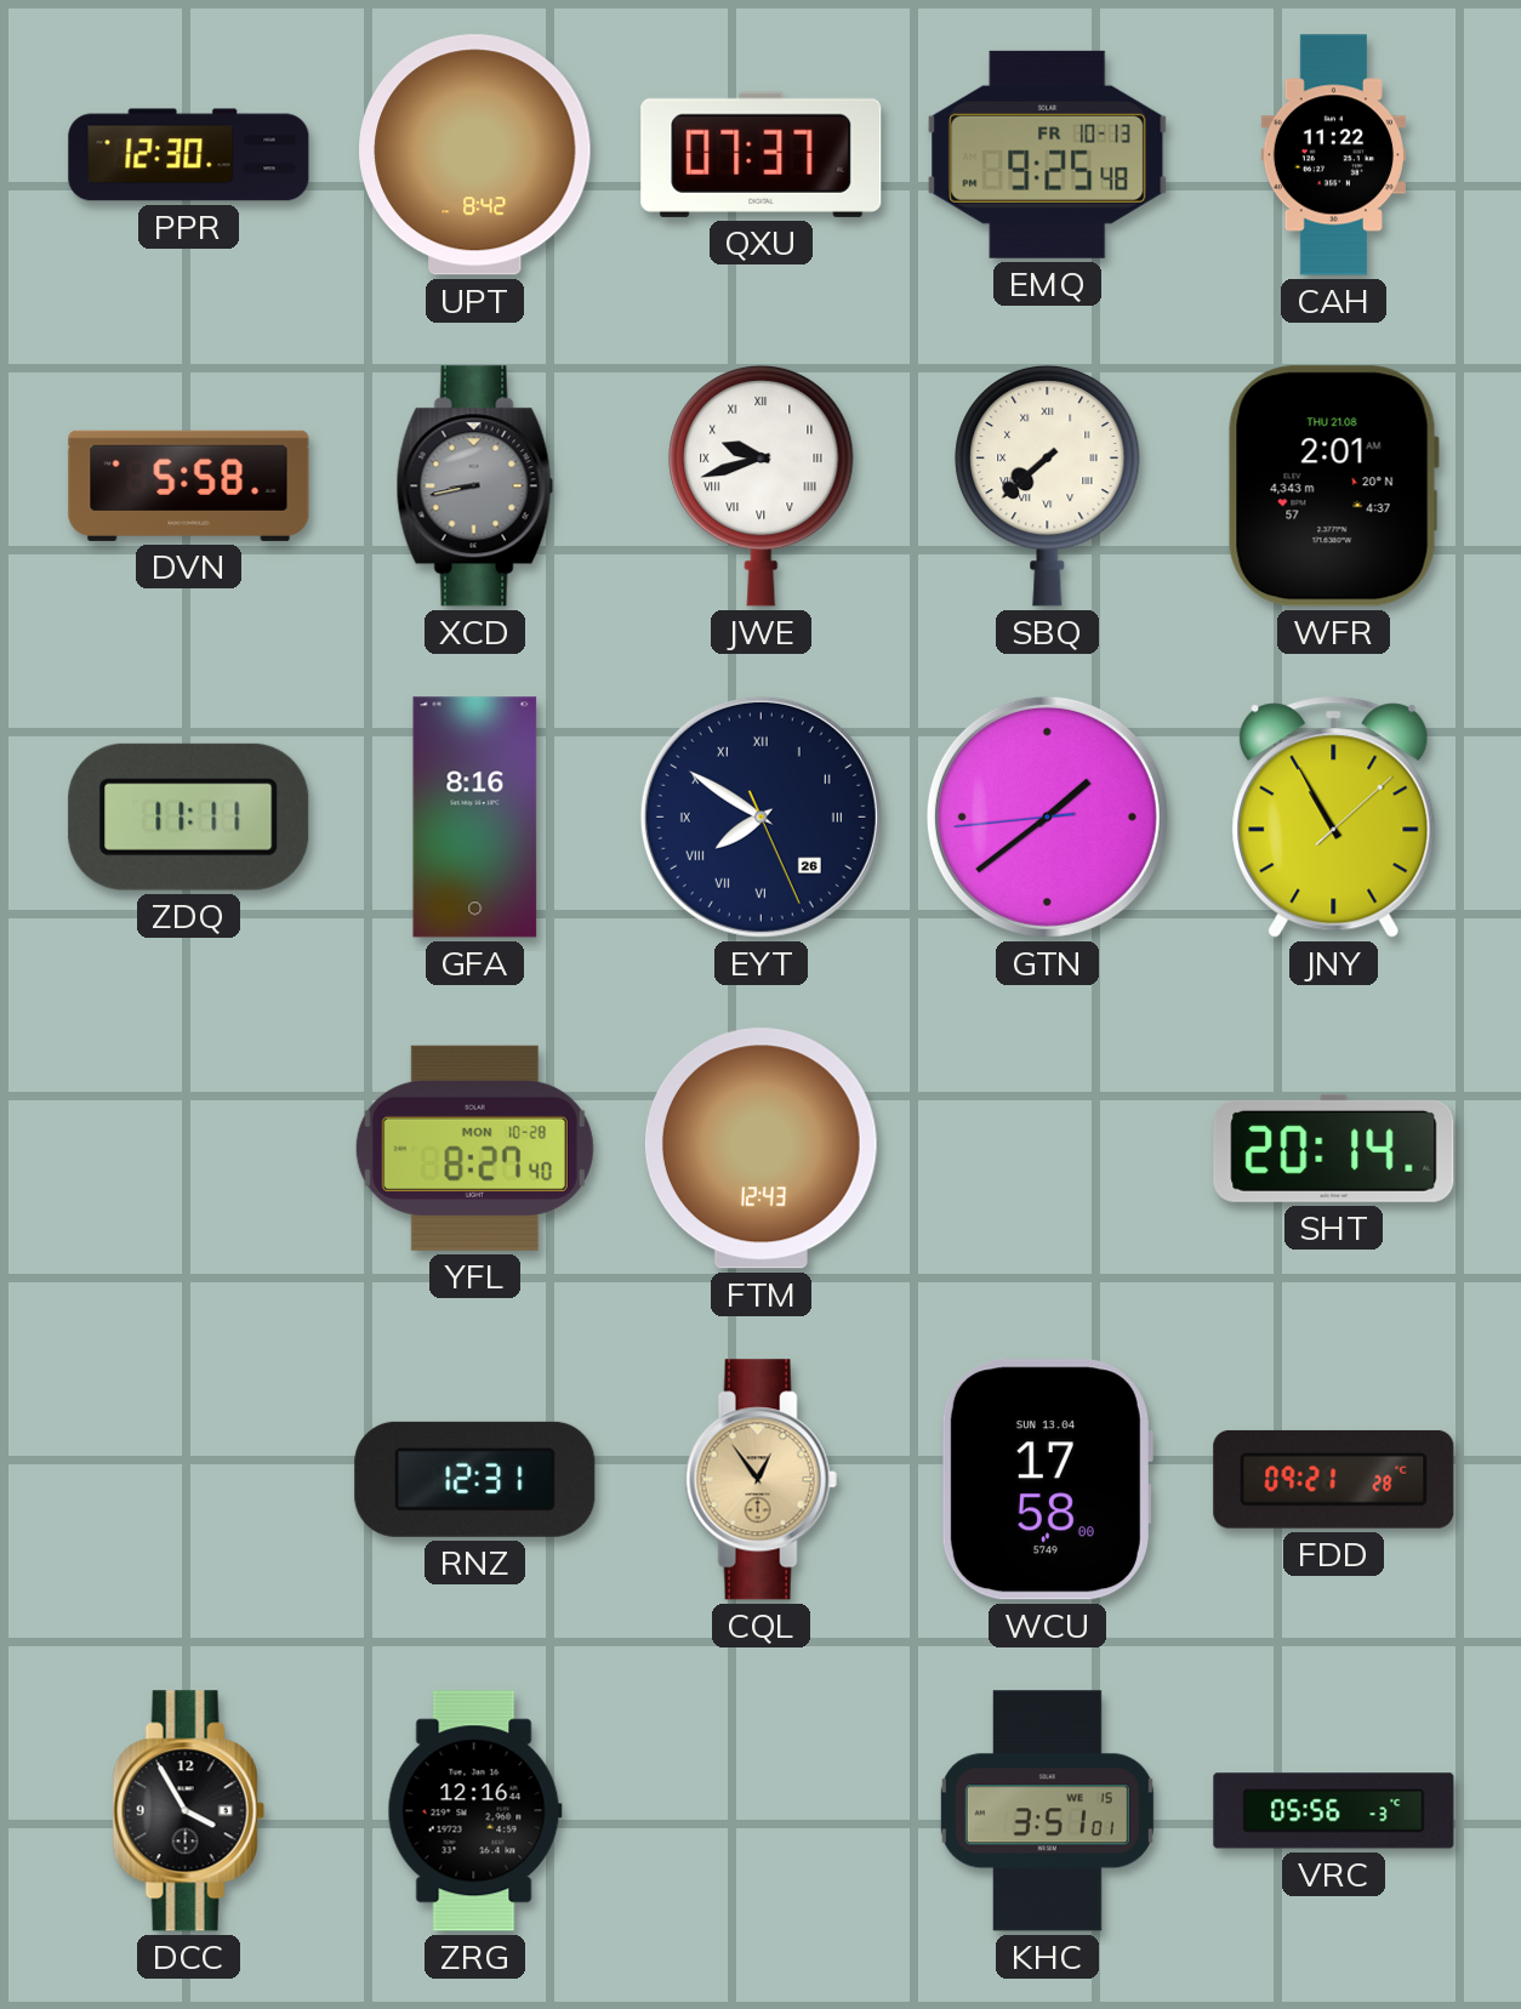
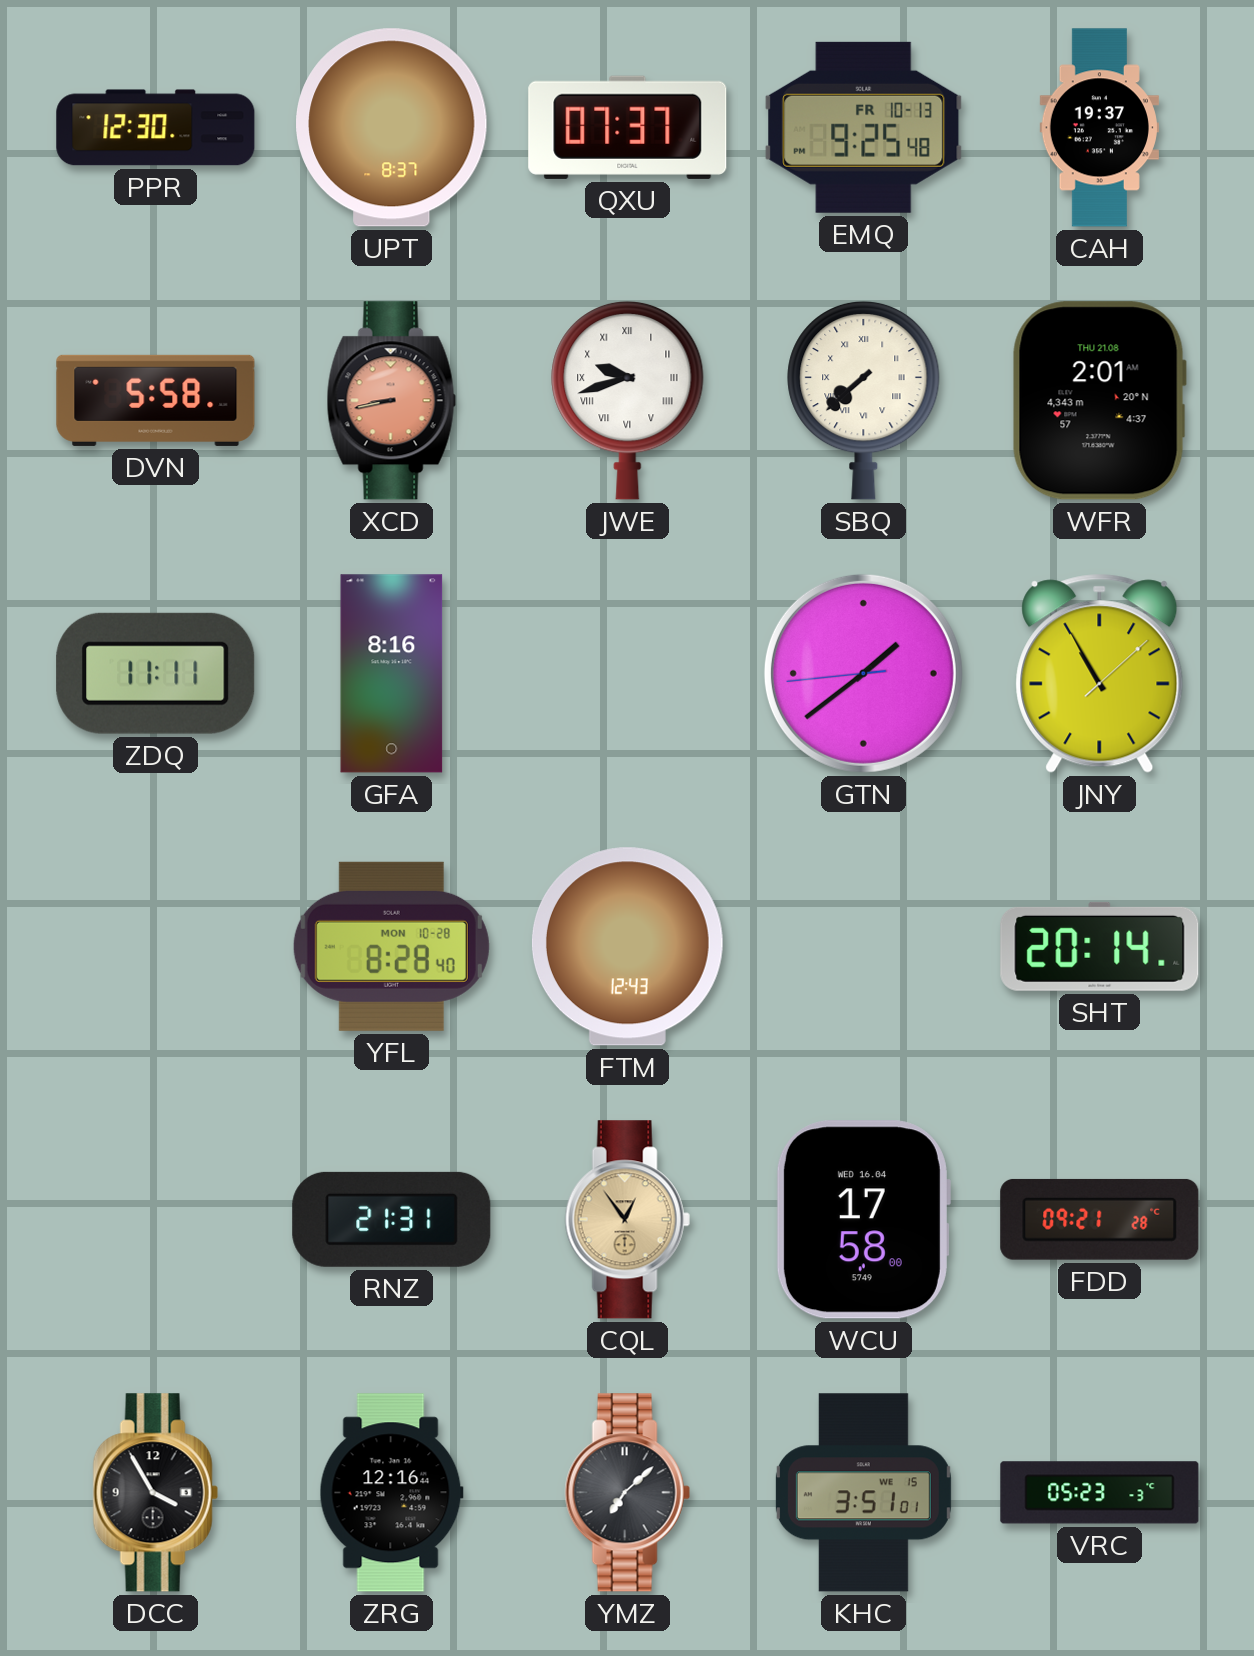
UPT: 8:42 -> 8:37 (392, 128)
CAH: 11:22 -> 19:37 (1099, 128)
XCD dial: grey -> salmon (391, 401)
EYT: 7:50 -> none (760, 816)
YFL: 8:27 -> 8:28 (391, 946)
RNZ: 12:31 -> 21:31 (392, 1219)
WCU date: SUN 13.04 -> WED 16.04 (863, 1220)
YMZ: none -> 7:08 (627, 1493)
VRC: 05:56 -> 05:23 (1100, 1493)
